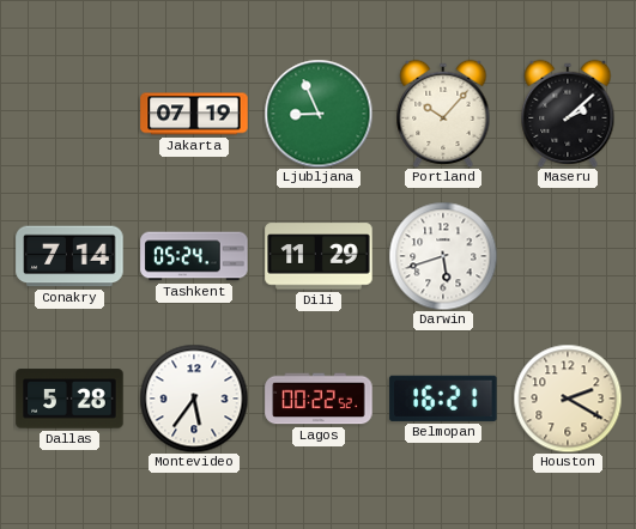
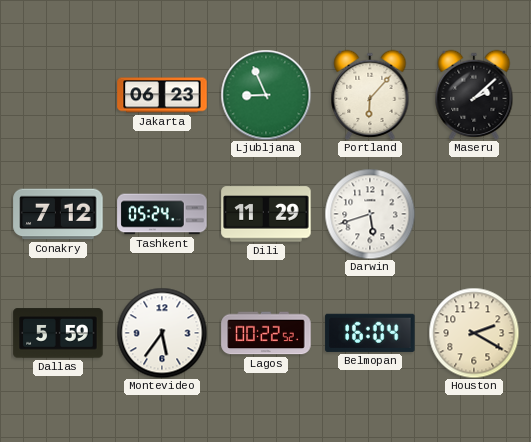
Jakarta: 07:19 -> 06:23 (162, 95)
Portland: 10:07 -> 6:07 (370, 95)
Conakry: 7:14 -> 7:12 (58, 214)
Dallas: 5:28 -> 5:59 (58, 333)
Belmopan: 16:21 -> 16:04 (370, 333)
